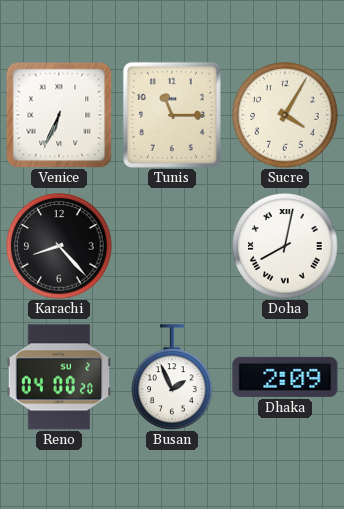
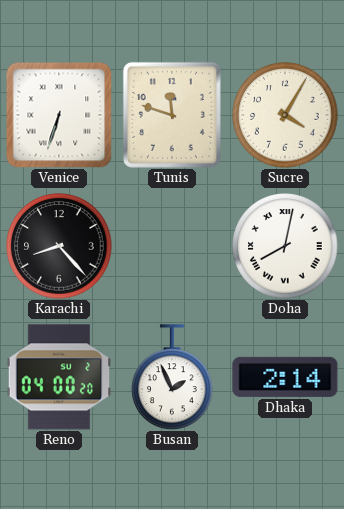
Venice: 6:34 -> 6:33 (59, 115)
Tunis: 11:15 -> 11:48 (172, 115)
Dhaka: 2:09 -> 2:14 (285, 377)
